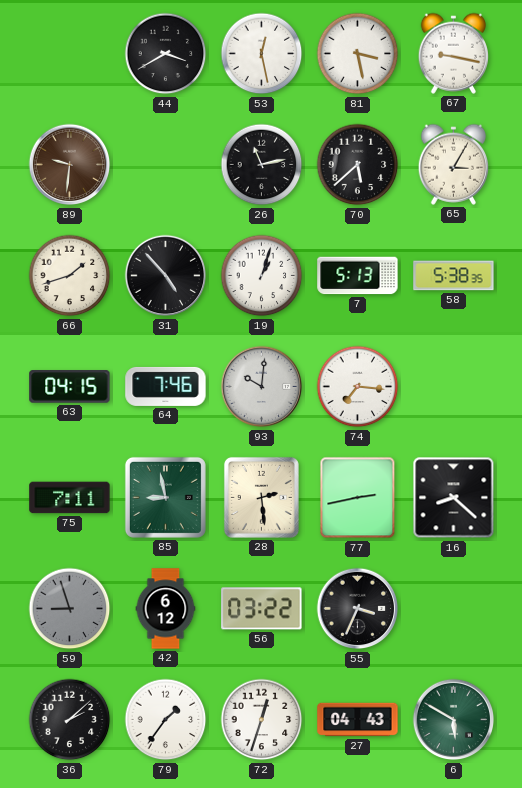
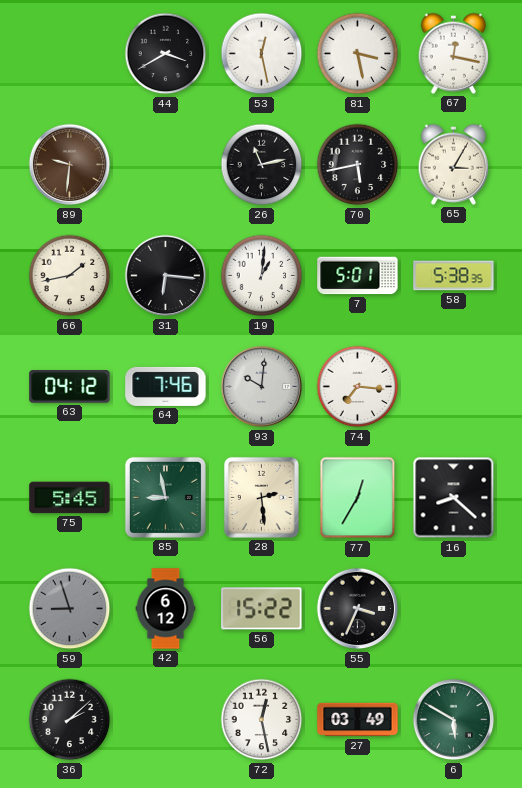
67: 9:17 -> 12:17 (453, 53)
70: 5:38 -> 5:43 (358, 165)
66: 1:42 -> 1:43 (70, 276)
31: 4:53 -> 6:16 (166, 276)
19: 1:03 -> 1:01 (262, 276)
7: 5:13 -> 5:01 (358, 276)
63: 04:15 -> 04:12 (70, 387)
75: 7:11 -> 5:45 (70, 498)
77: 2:43 -> 12:35 (358, 498)
56: 03:22 -> 15:22 (262, 609)
79: 1:36 -> none (166, 720)
72: 12:33 -> 12:28 (262, 720)
27: 04:43 -> 03:49 (358, 720)
